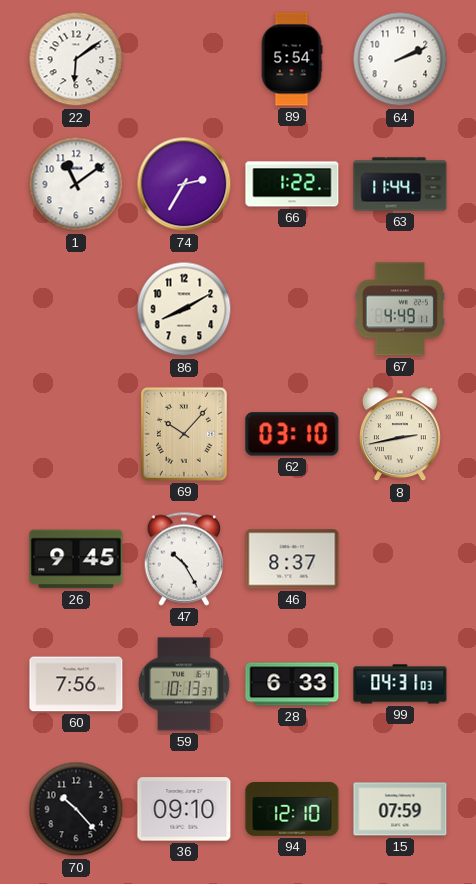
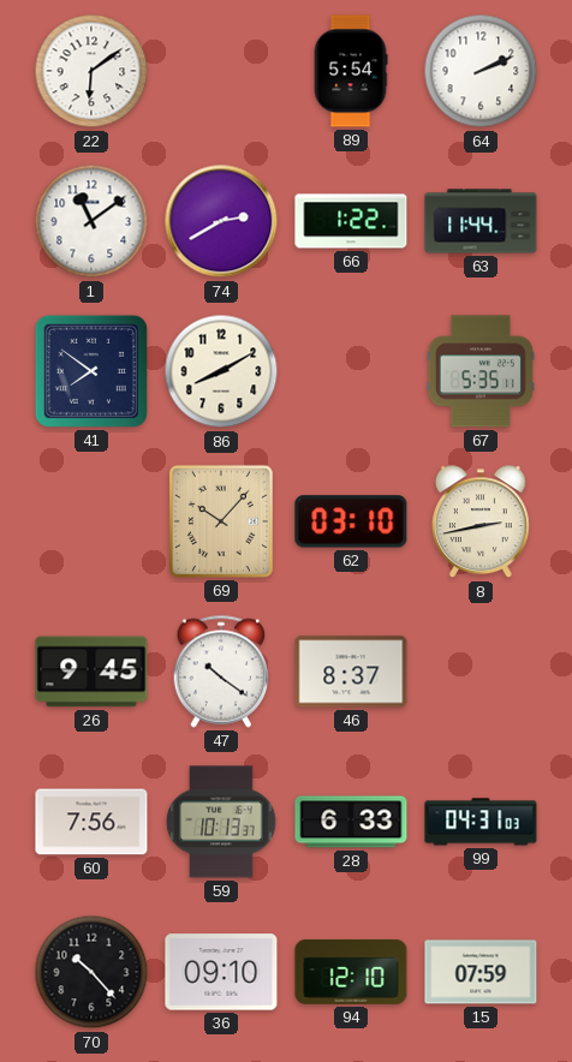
74: 2:35 -> 2:40 (221, 221)
41: none -> 7:51 (91, 371)
67: 4:49 -> 5:35 (481, 371)
47: 10:25 -> 10:21 (221, 672)
